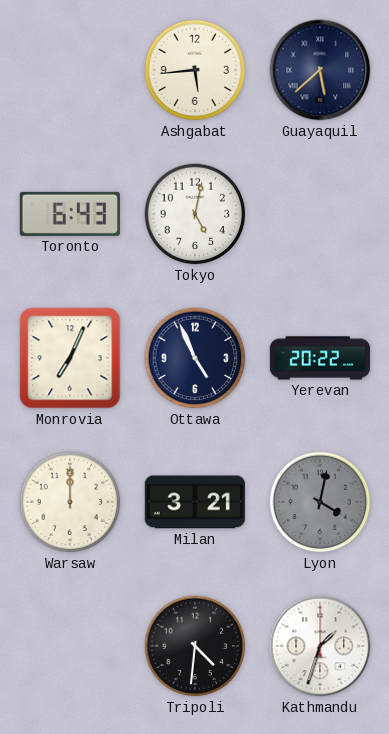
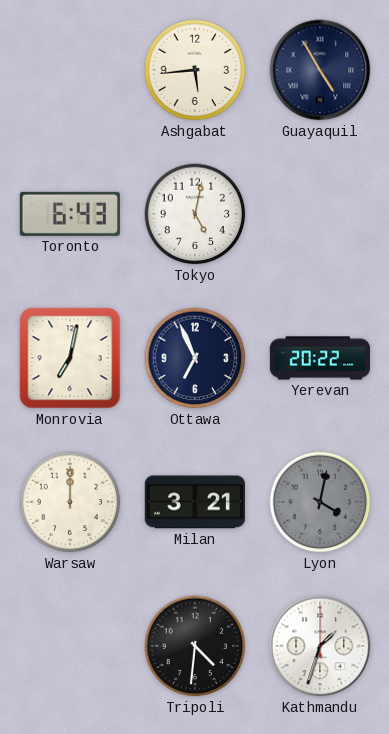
Guayaquil: 5:38 -> 4:55 (320, 70)
Monrovia: 7:04 -> 7:02 (70, 358)
Ottawa: 4:56 -> 6:56 (195, 358)
